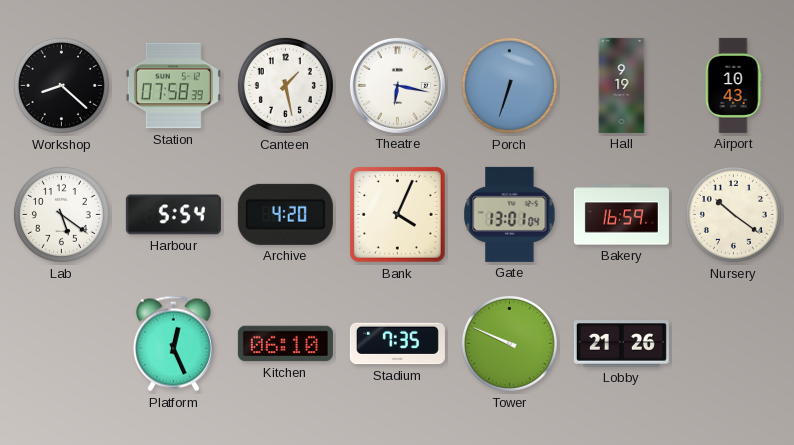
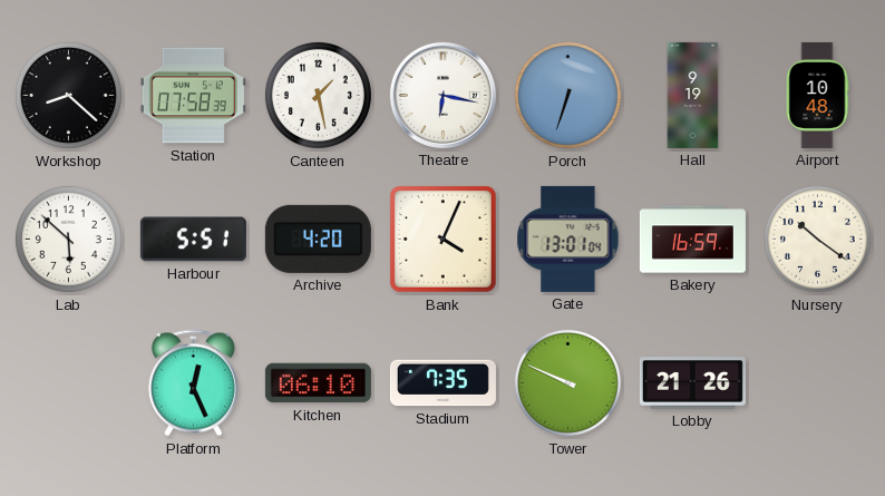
Airport: 10:43 -> 10:48 (817, 95)
Lab: 5:21 -> 5:52 (68, 239)
Harbour: 5:54 -> 5:51 (193, 240)
